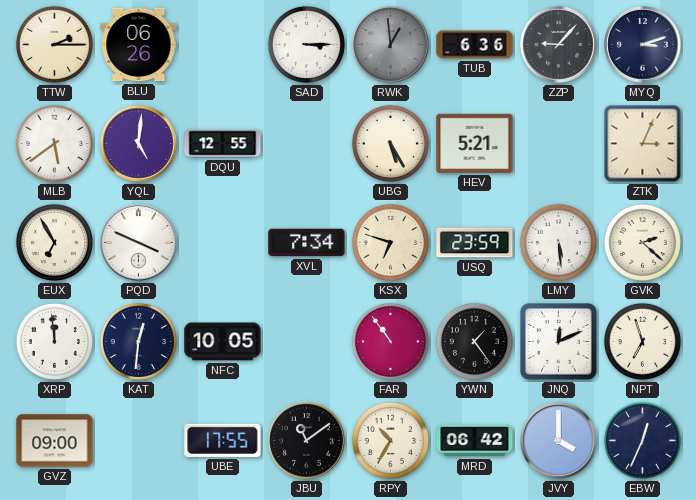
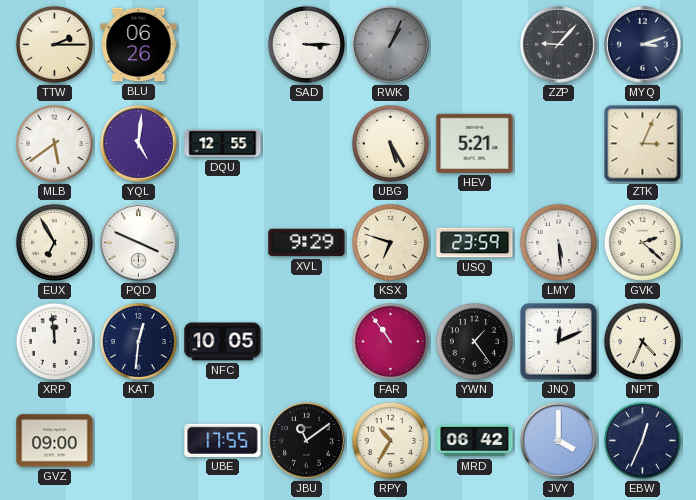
RWK: 12:59 -> 1:04 (391, 45)
TUB: 6:36 -> none (475, 45)
XVL: 7:34 -> 9:29 (307, 243)
NPT: 6:57 -> 4:34 (642, 341)
